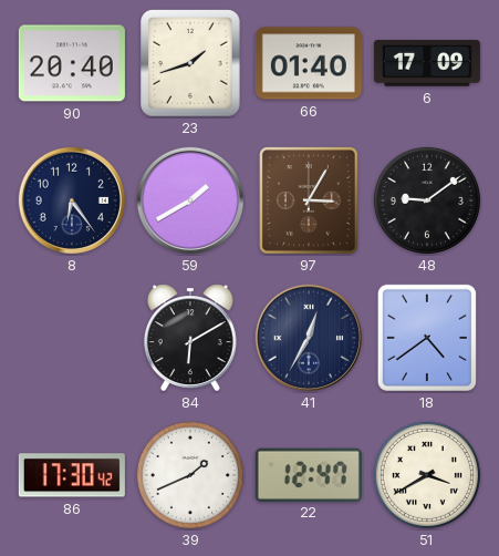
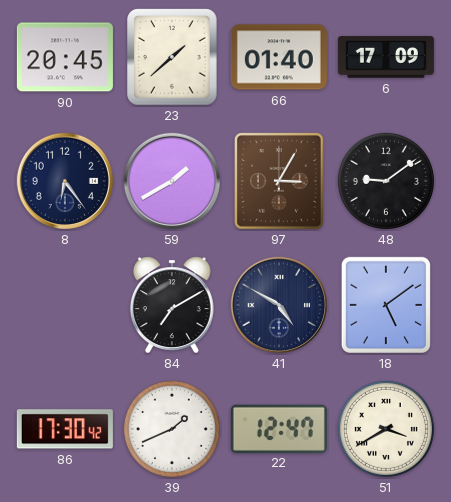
90: 20:40 -> 20:45 (65, 57)
23: 1:42 -> 1:38 (172, 57)
84: 6:10 -> 7:10 (172, 305)
41: 12:35 -> 4:50 (279, 305)
18: 4:39 -> 5:09 (386, 305)
